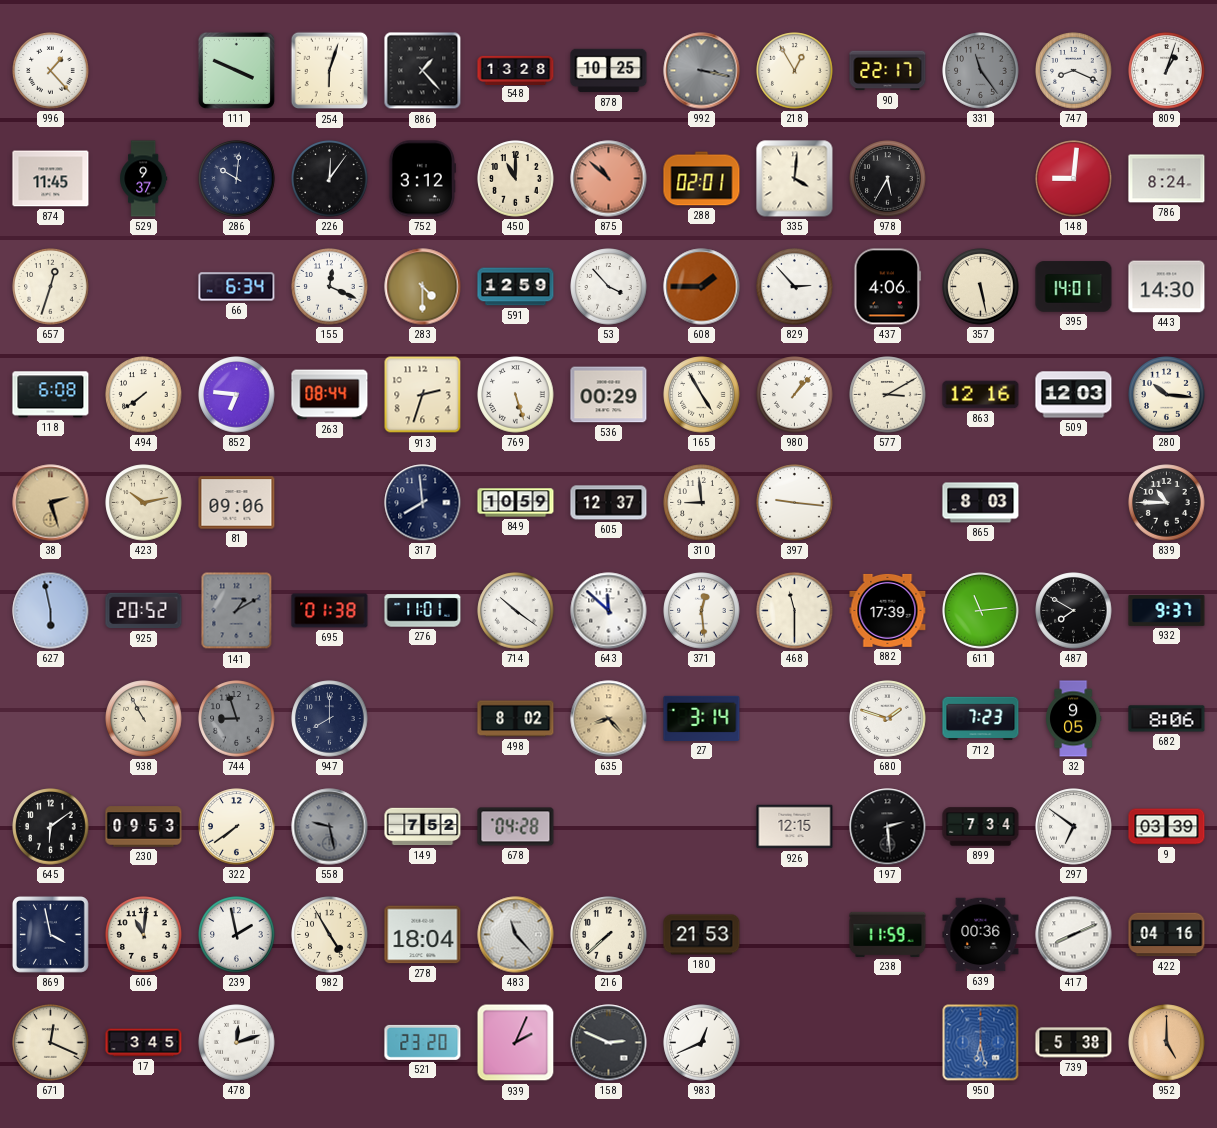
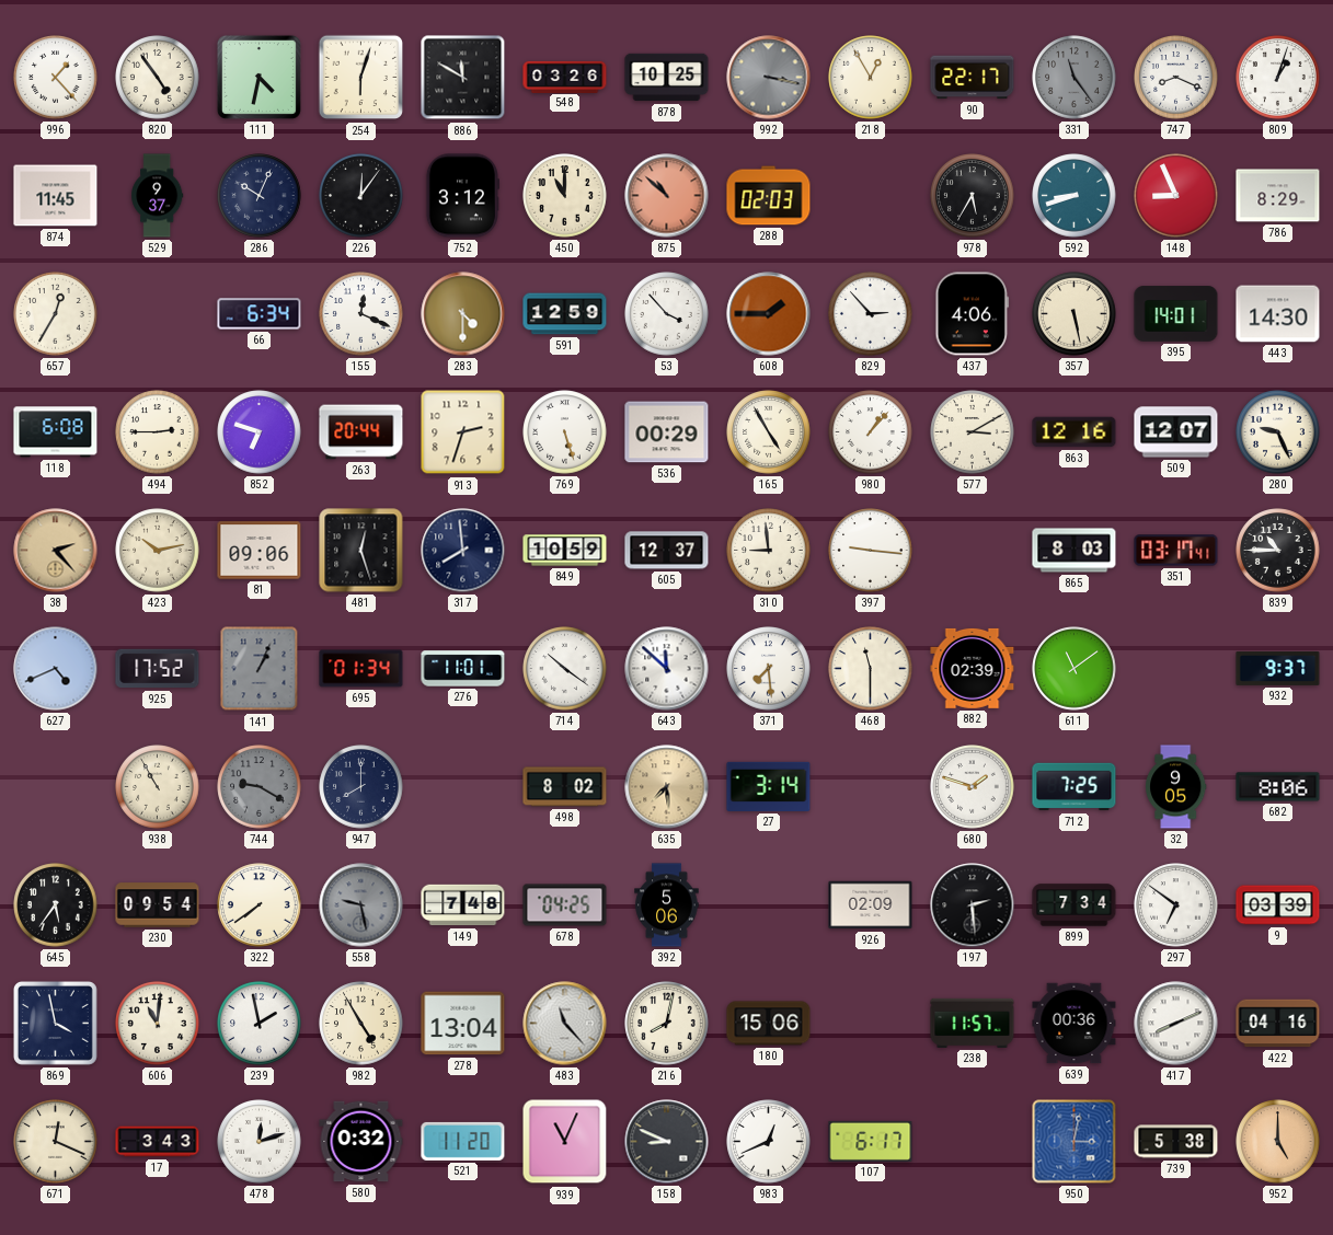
820: none -> 4:54 (158, 78)
111: 3:49 -> 4:32 (258, 77)
886: 1:23 -> 11:50 (463, 78)
548: 13:28 -> 03:26 (565, 77)
286: 10:01 -> 10:04 (260, 196)
288: 02:01 -> 02:03 (769, 196)
335: 4:01 -> none (795, 179)
592: none -> 8:42 (1075, 196)
148: 9:01 -> 8:56 (1176, 196)
786: 8:24 -> 8:29 (1278, 196)
657: 12:33 -> 12:35 (56, 314)
494: 7:39 -> 2:45 (158, 432)
852: 6:46 -> 6:48 (260, 432)
263: 08:44 -> 20:44 (361, 432)
509: 12:03 -> 12:07 (1176, 432)
280: 10:16 -> 9:26 (1278, 432)
38: 2:27 -> 2:23 (56, 551)
481: none -> 12:27 (361, 551)
351: none -> 03:17 (1176, 551)
627: 5:58 -> 4:41 (56, 669)
925: 20:52 -> 17:52 (158, 669)
141: 1:10 -> 1:04 (260, 669)
695: 01:38 -> 01:34 (361, 669)
371: 12:29 -> 7:29 (769, 669)
882: 17:39 -> 02:39 (973, 668)
611: 11:14 -> 11:09 (1075, 669)
487: 7:50 -> none (1074, 611)
744: 8:57 -> 9:20 (260, 787)
635: 8:23 -> 7:29 (667, 787)
712: 7:23 -> 7:25 (1075, 787)
645: 6:09 -> 5:36 (56, 905)
230: 09:53 -> 09:54 (158, 905)
149: 7:52 -> 7:48 (463, 905)
678: 04:28 -> 04:25 (565, 905)
392: none -> 5:06 (667, 905)
926: 12:15 -> 02:09 (871, 905)
278: 18:04 -> 13:04 (463, 1024)
216: 7:38 -> 8:02 (667, 1024)
180: 21:53 -> 15:06 (769, 1024)
238: 11:59 -> 11:57 (973, 1023)
17: 3:45 -> 3:43 (158, 1142)
580: none -> 0:32 (361, 1142)
521: 23:20 -> 11:20 (463, 1141)
939: 2:04 -> 11:04 (565, 1142)
158: 2:49 -> 8:49 (667, 1142)
107: none -> 6:17 (871, 1141)
950: 6:28 -> 3:02 (1075, 1142)
